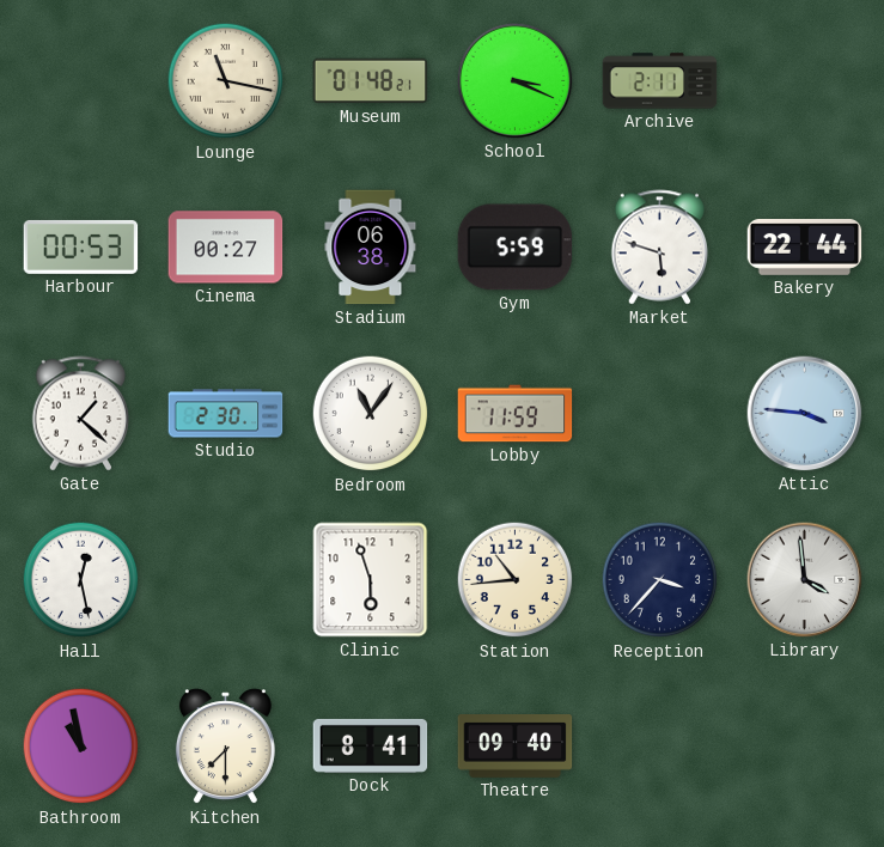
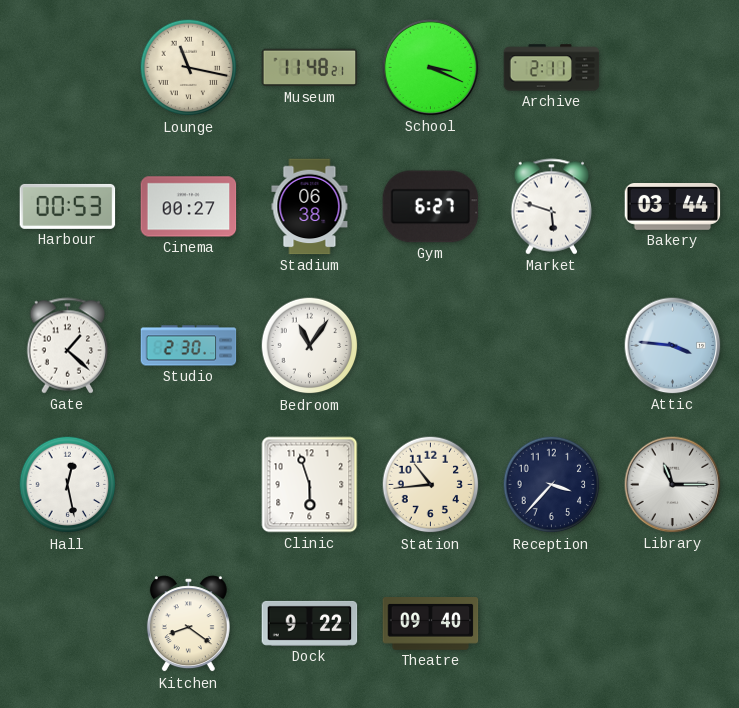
Museum: 01:48 -> 11:48 (310, 68)
Gym: 5:59 -> 6:27 (431, 207)
Bakery: 22:44 -> 03:44 (673, 207)
Lobby: 11:59 -> none (516, 414)
Library: 3:59 -> 11:15 (673, 485)
Bathroom: 10:58 -> none (81, 747)
Kitchen: 7:30 -> 8:21 (188, 624)
Dock: 8:41 -> 9:22 (310, 623)
